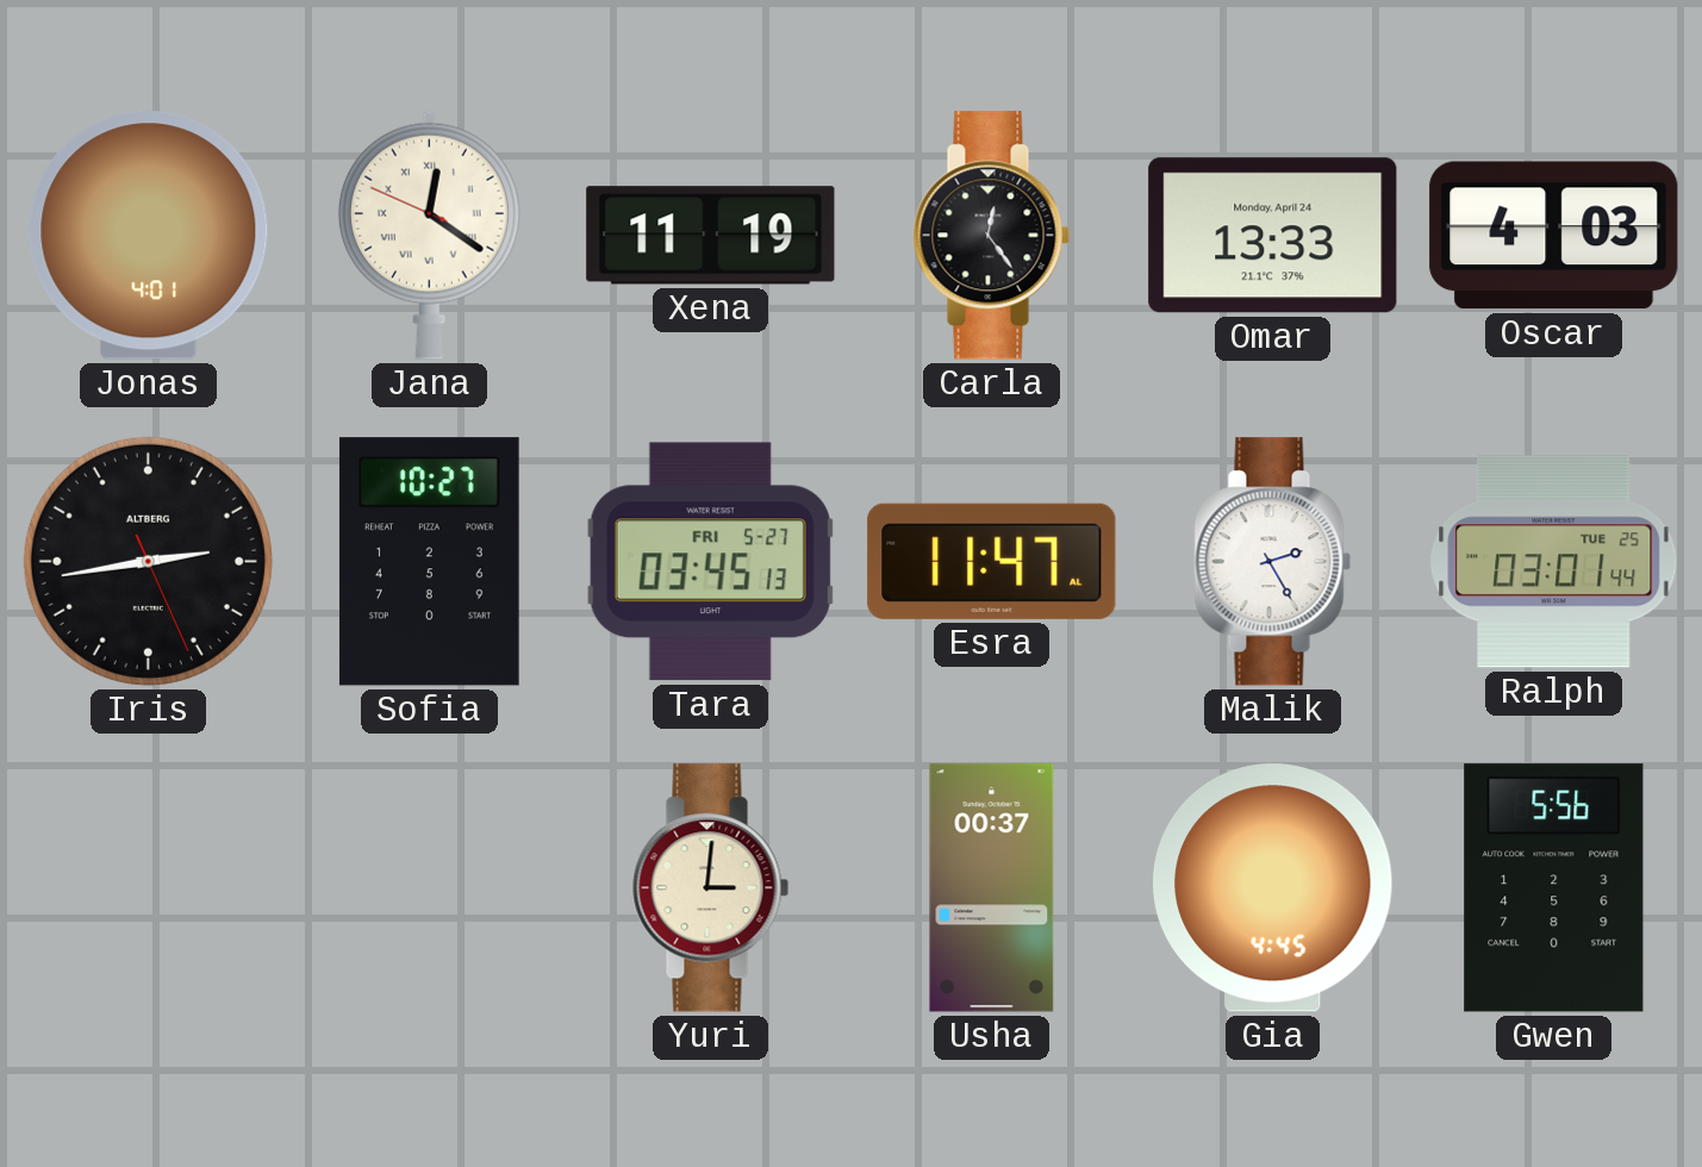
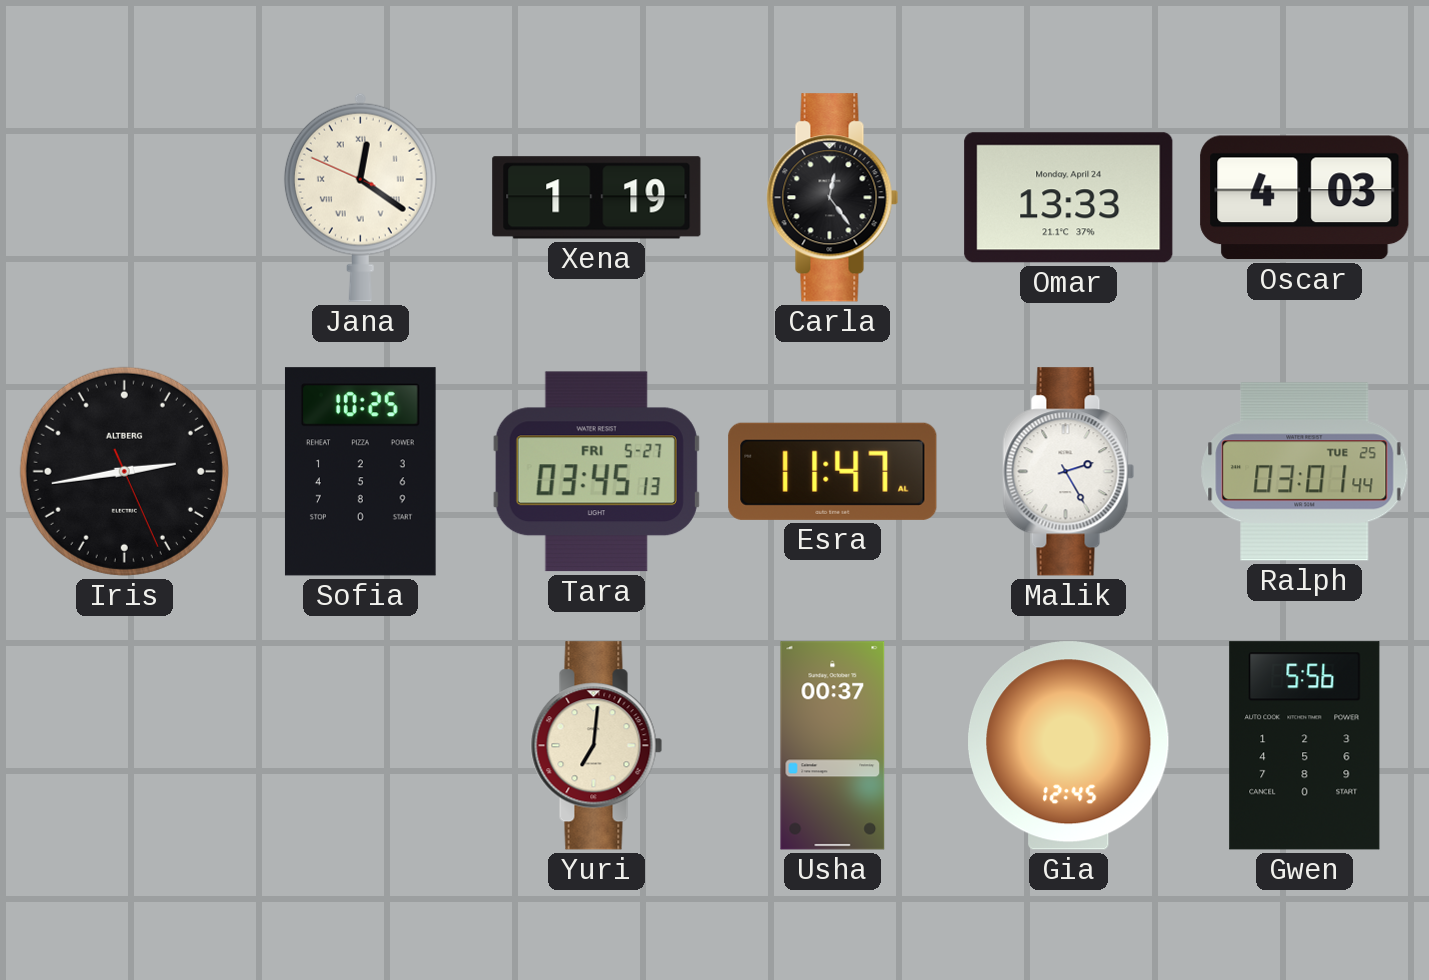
Jonas: 4:01 -> none (149, 236)
Xena: 11:19 -> 1:19 (597, 198)
Sofia: 10:27 -> 10:25 (360, 472)
Yuri: 3:01 -> 7:01 (597, 746)
Gia: 4:45 -> 12:45 (1069, 746)
